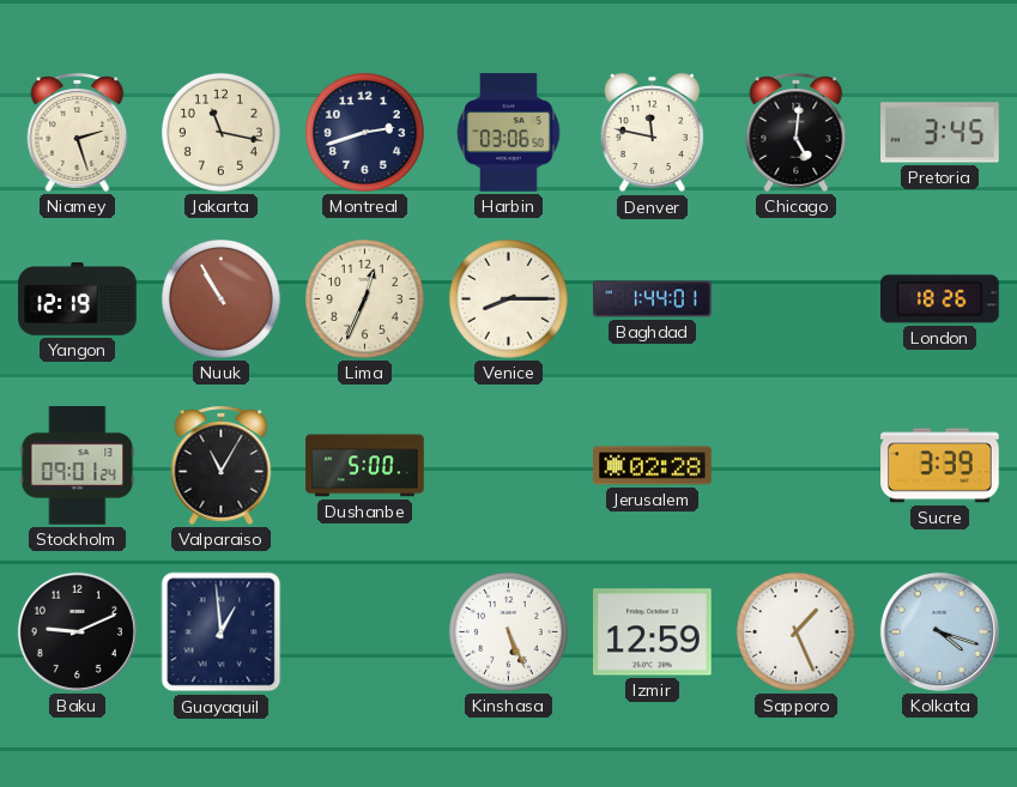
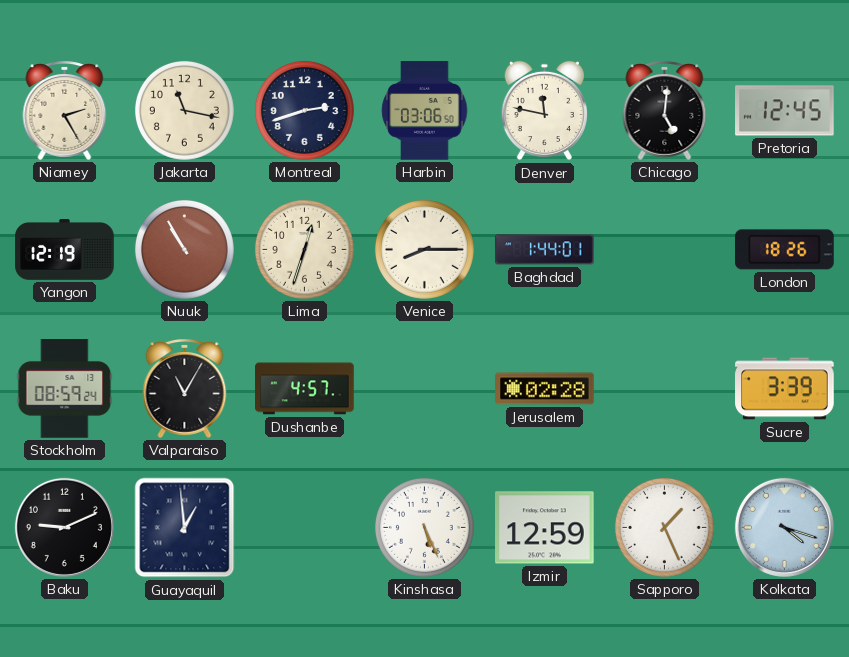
Niamey: 2:27 -> 2:25 (65, 110)
Pretoria: 3:45 -> 12:45 (785, 111)
Lima: 12:34 -> 12:33 (304, 249)
Stockholm: 09:01 -> 08:59 (65, 389)
Dushanbe: 5:00 -> 4:57 (305, 389)
